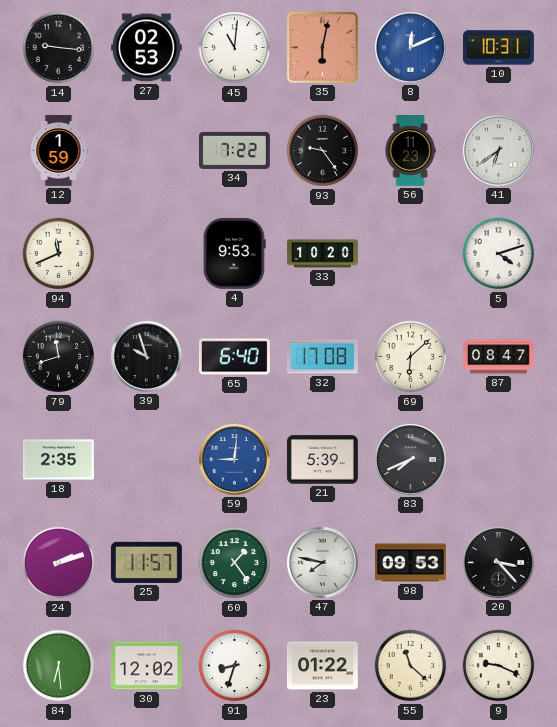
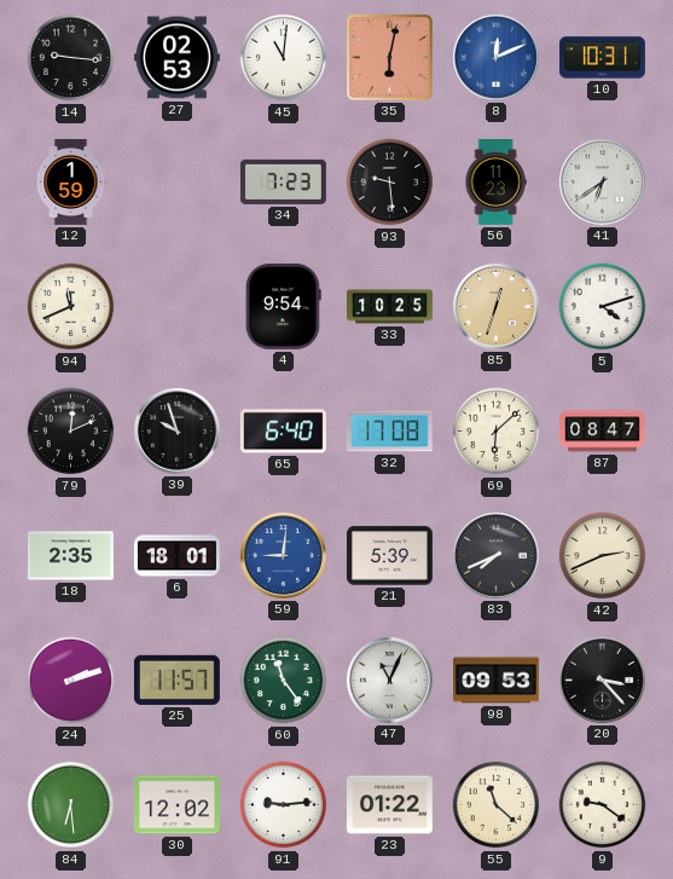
34: 7:22 -> 7:23 (283, 181)
93: 9:24 -> 9:29 (390, 183)
4: 9:53 -> 9:54 (283, 306)
33: 10:20 -> 10:25 (390, 307)
85: none -> 12:33 (495, 306)
79: 11:42 -> 12:11 (71, 432)
6: none -> 18:01 (176, 556)
42: none -> 2:41 (603, 556)
60: 1:24 -> 11:24 (284, 681)
47: 7:47 -> 11:04 (389, 680)
91: 8:33 -> 9:14 (284, 805)
9: 9:19 -> 9:21 (603, 805)
